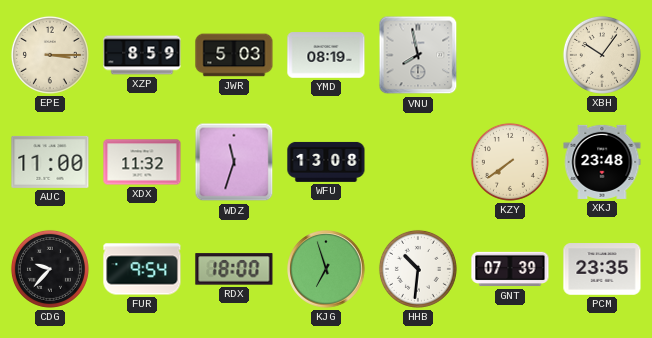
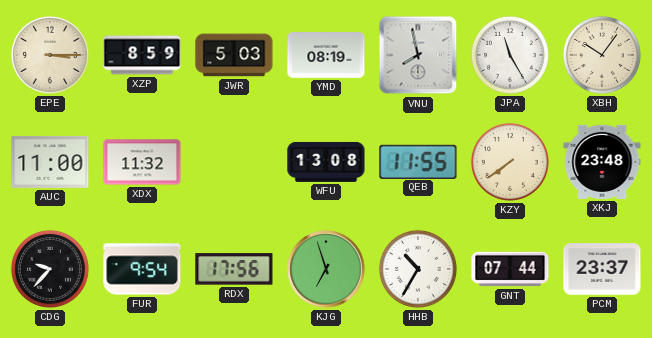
JPA: none -> 11:25 (510, 55)
WDZ: 11:33 -> none (234, 162)
QEB: none -> 11:55 (418, 161)
RDX: 18:00 -> 17:56 (234, 269)
HHB: 10:31 -> 10:35 (418, 269)
GNT: 07:39 -> 07:44 (510, 269)
PCM: 23:35 -> 23:37 (602, 269)
